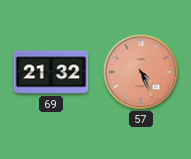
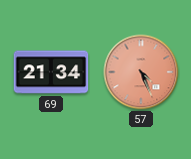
69: 21:32 -> 21:34 (51, 72)
